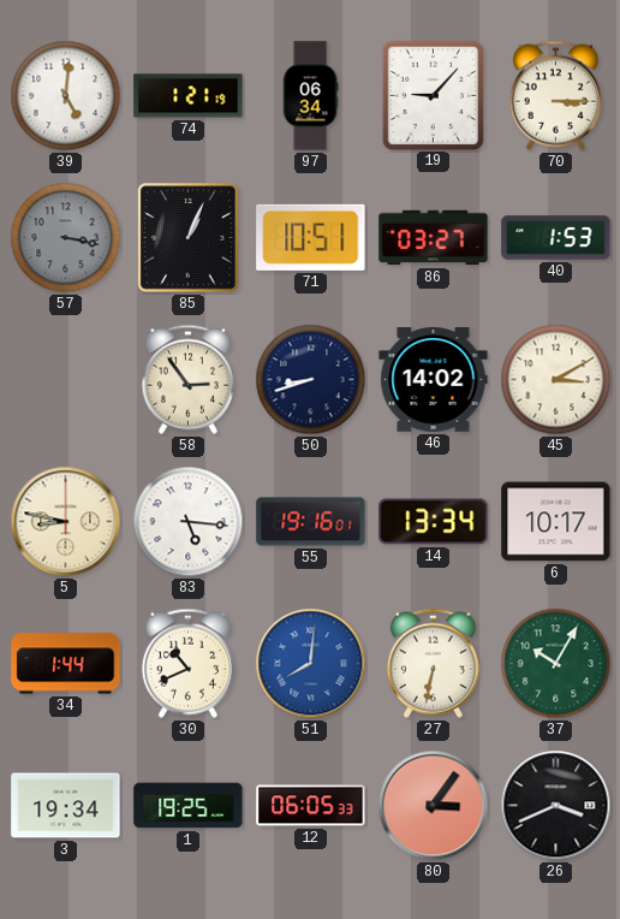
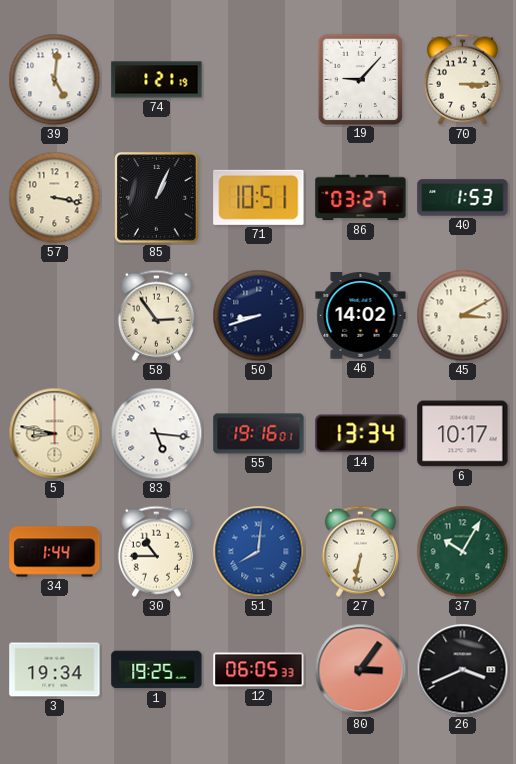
97: 06:34 -> none (310, 96)
57 dial: grey -> cream (55, 198)
30: 10:41 -> 10:45 (156, 551)
